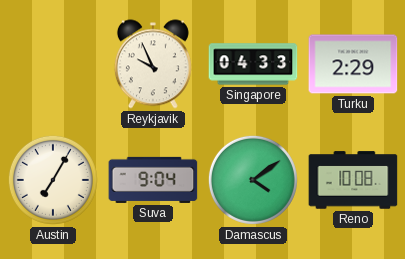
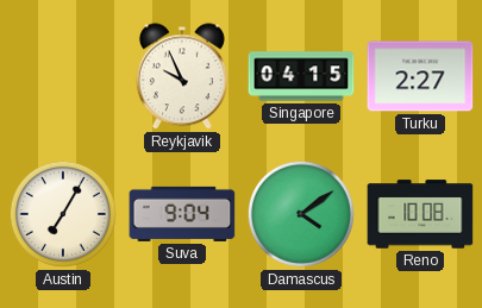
Singapore: 04:33 -> 04:15 (301, 76)
Turku: 2:29 -> 2:27 (420, 76)
